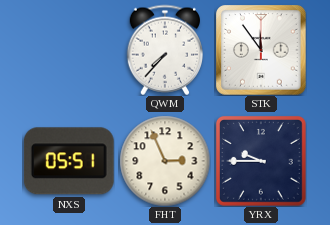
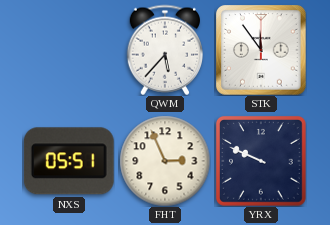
QWM: 7:37 -> 5:37 (165, 50)
YRX: 9:45 -> 9:49 (261, 161)
